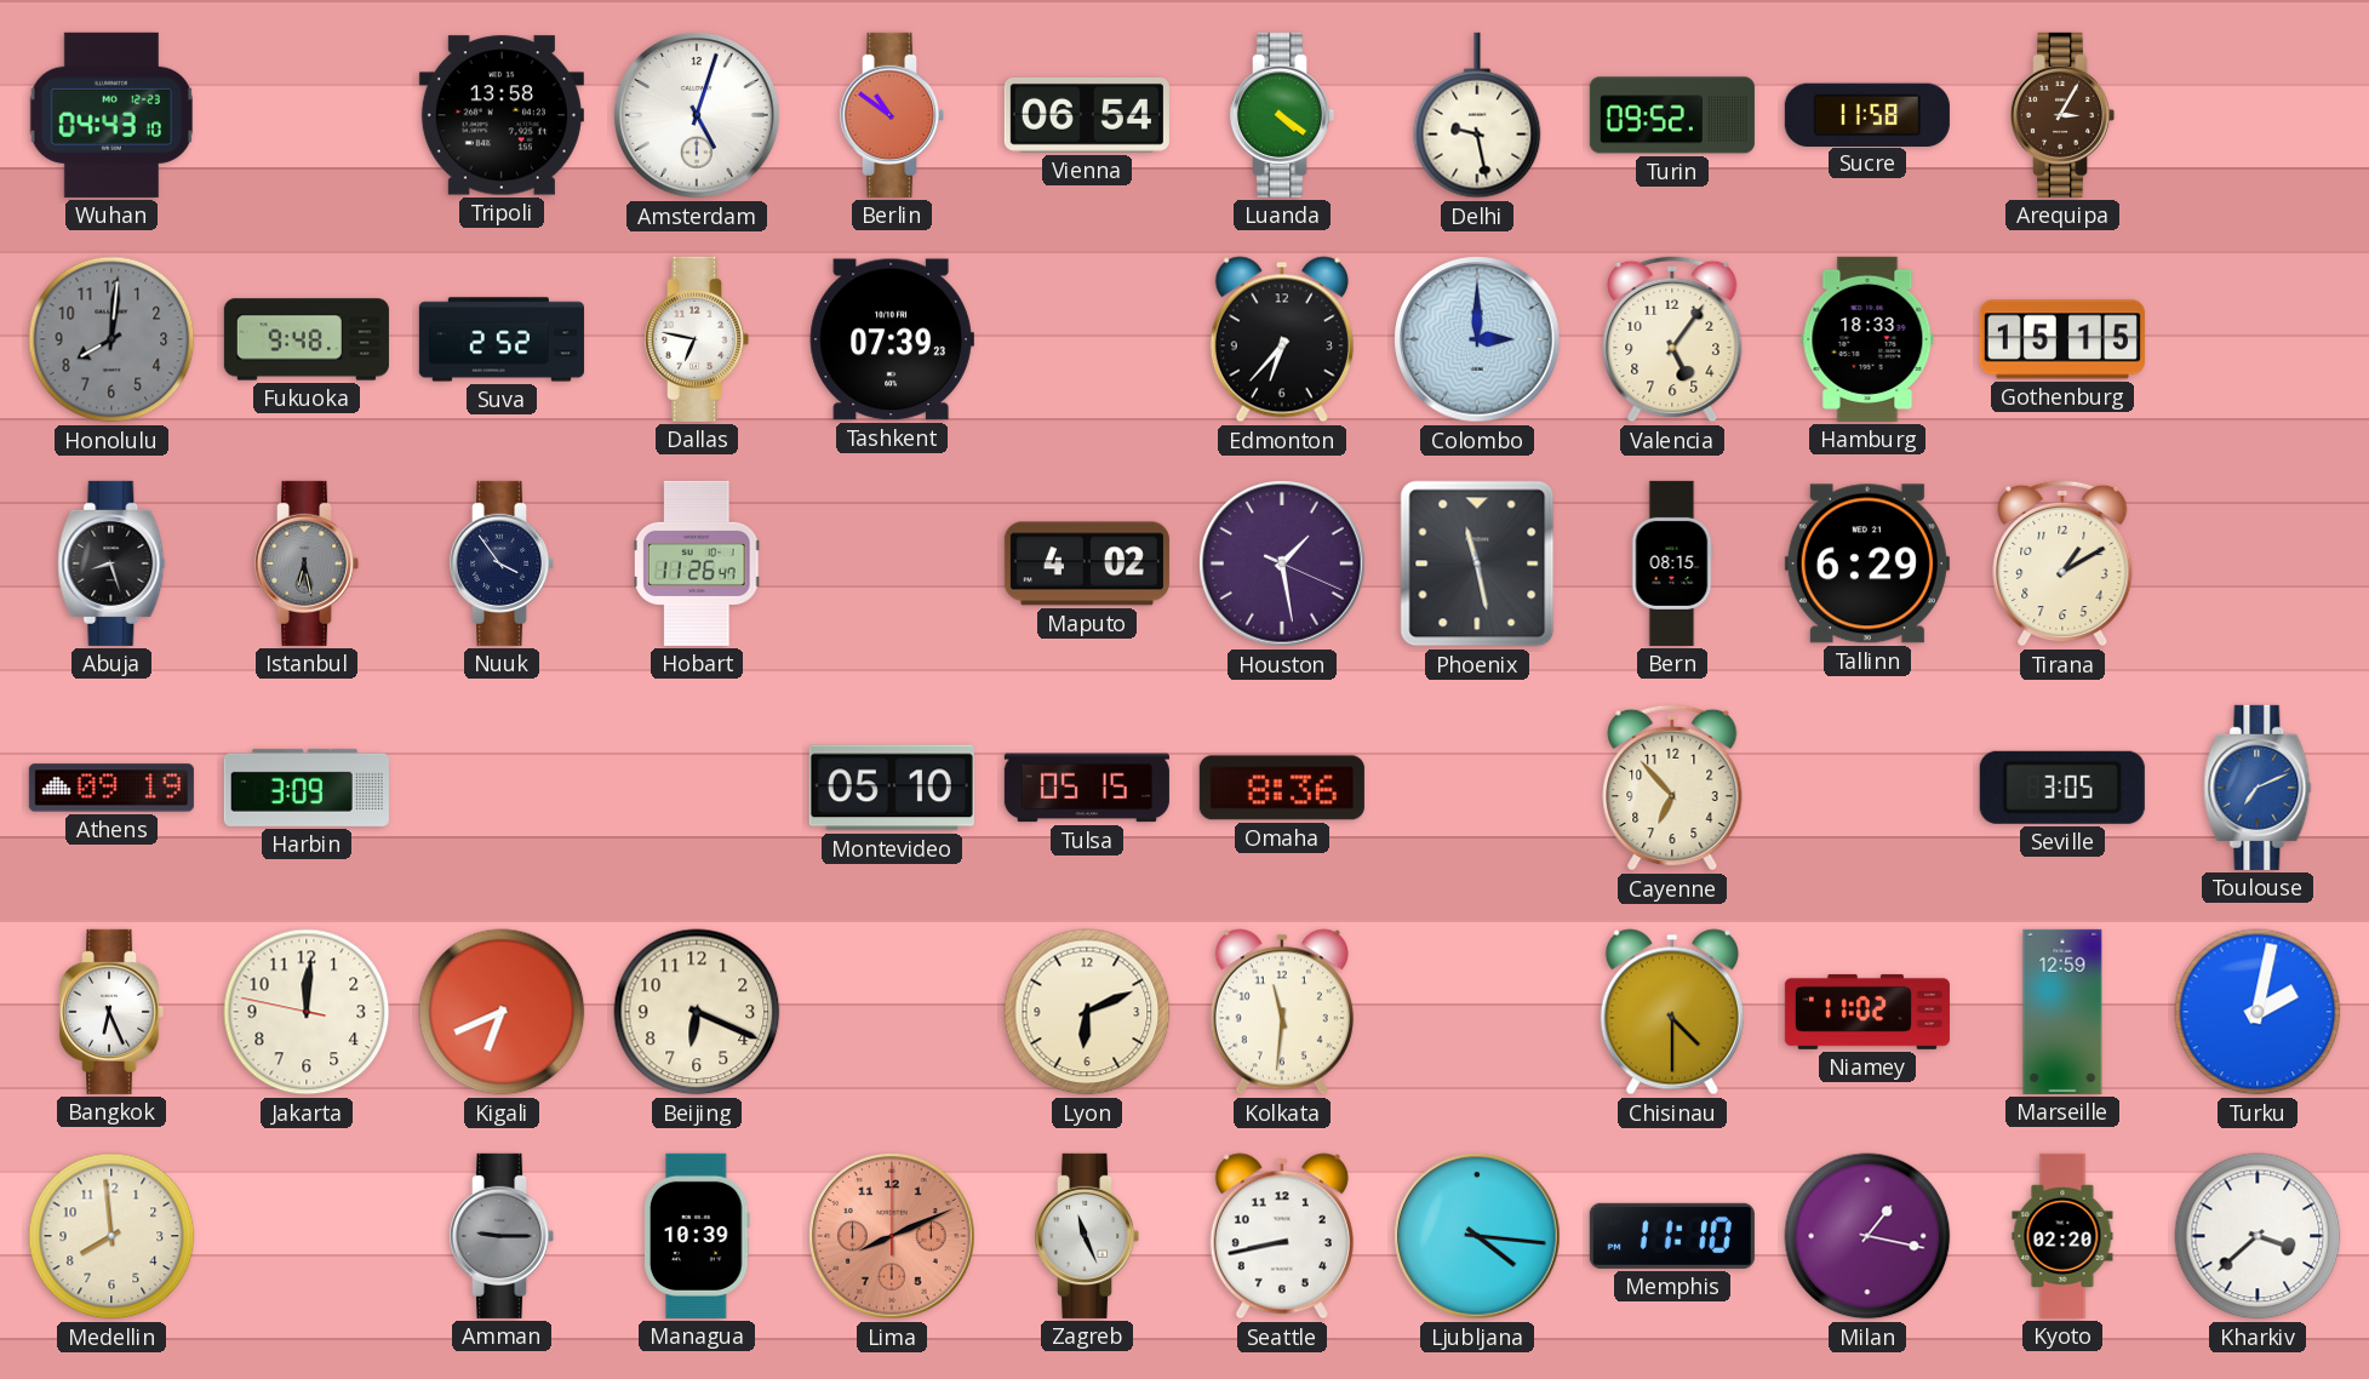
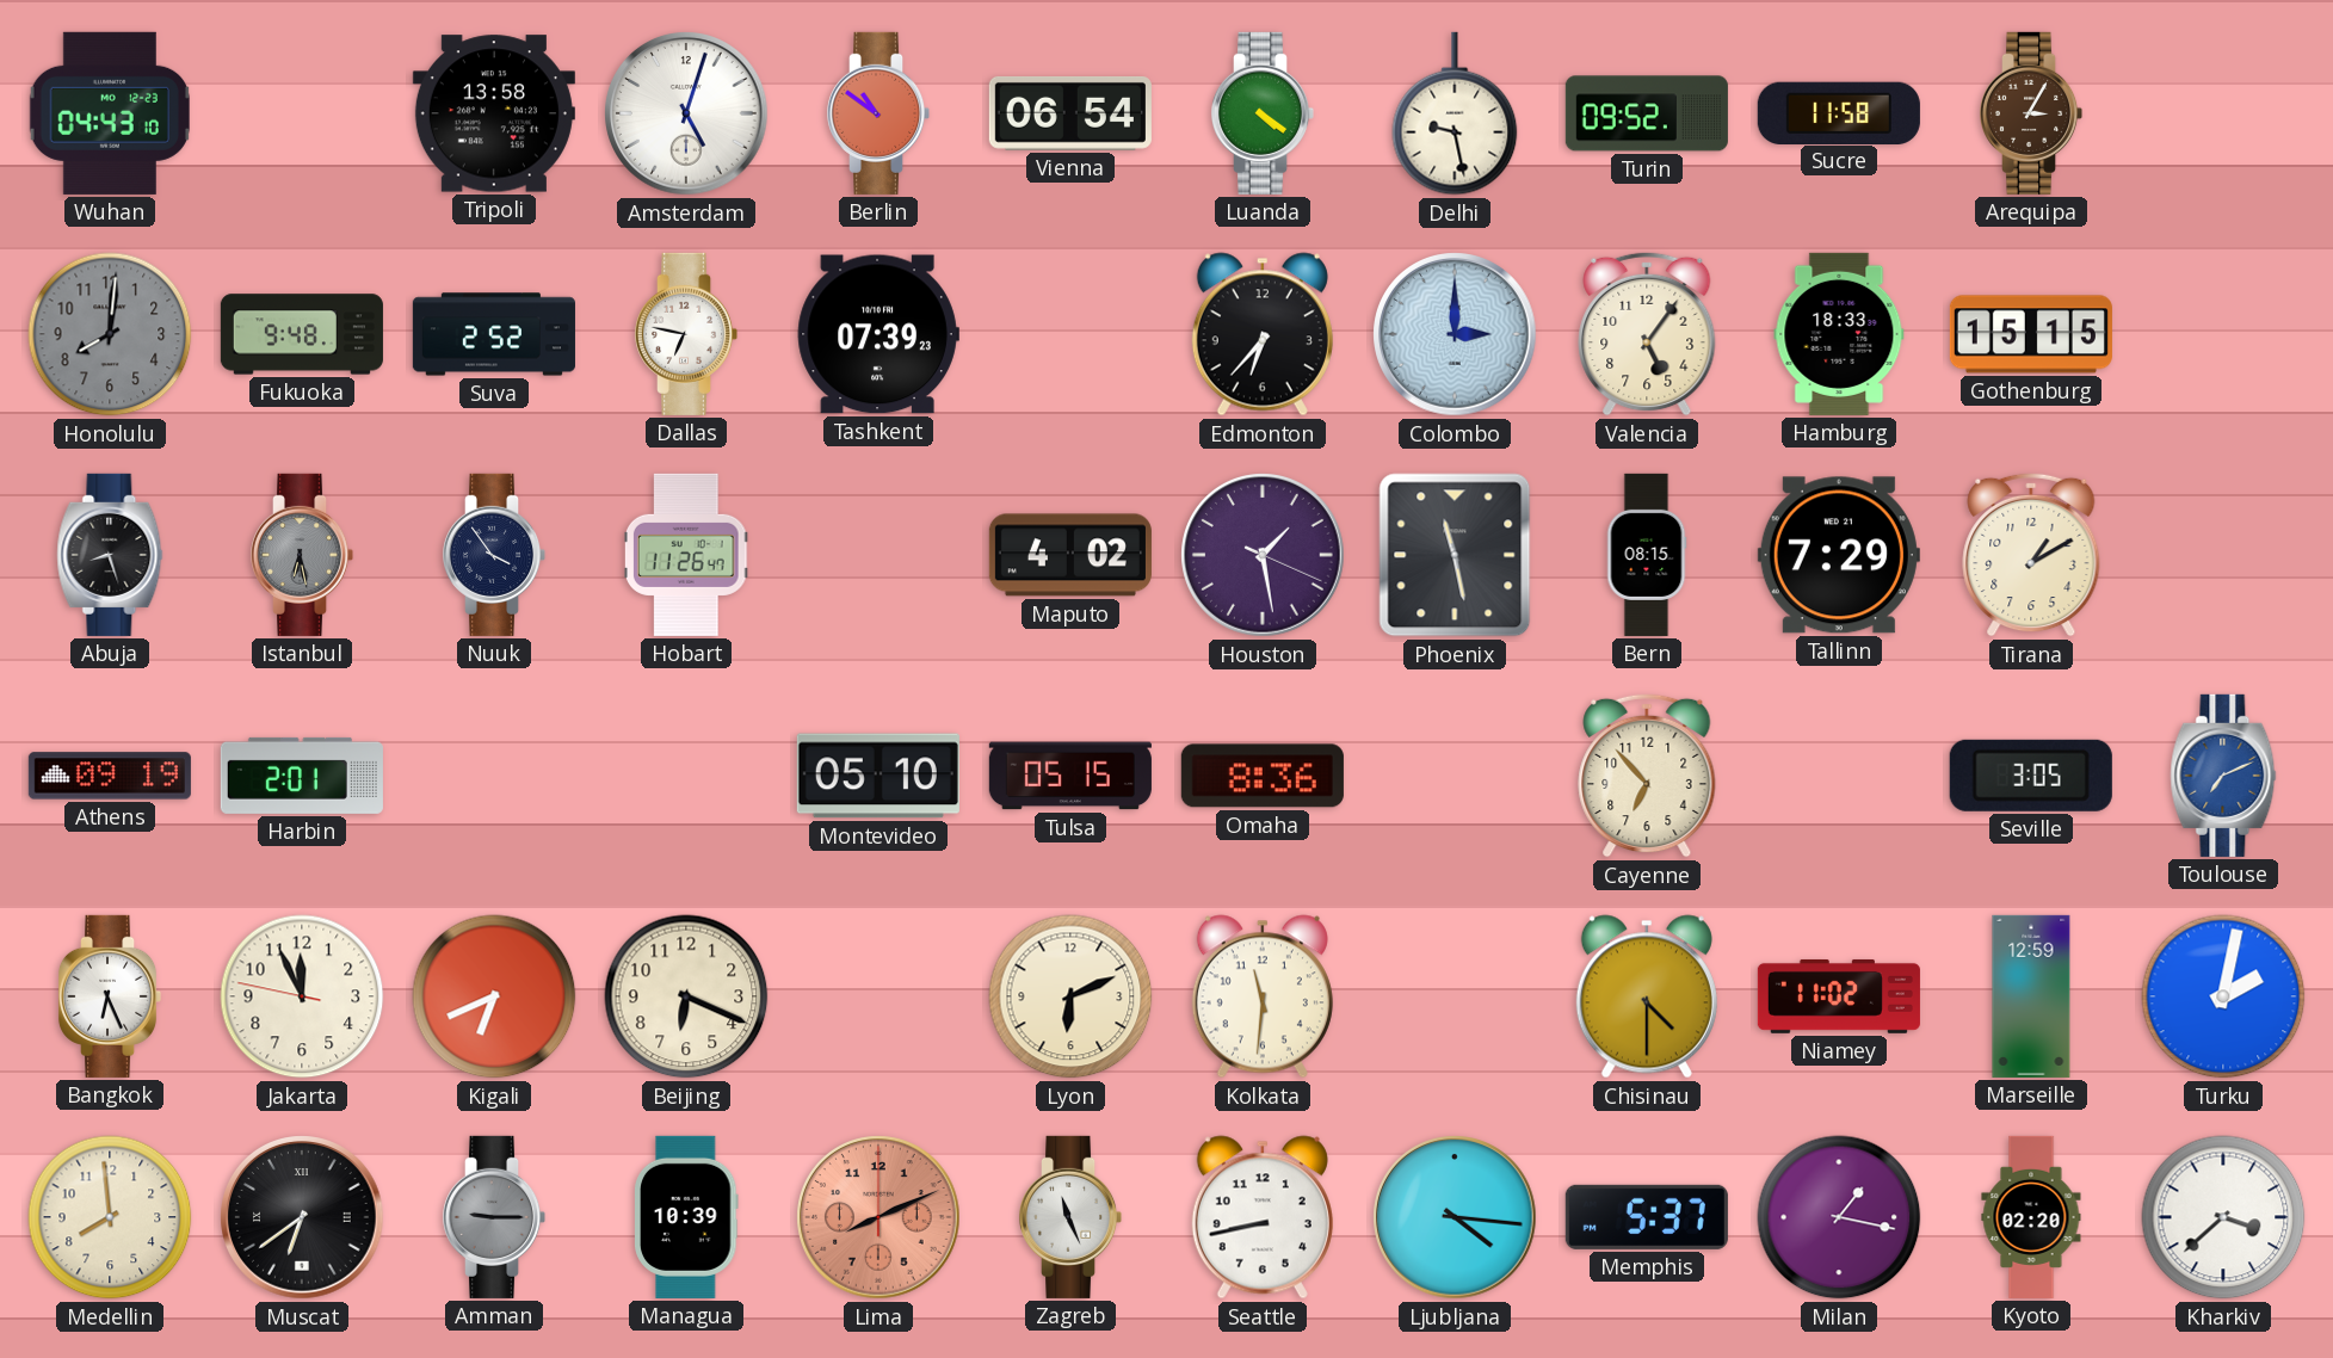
Tallinn: 6:29 -> 7:29 (1839, 555)
Harbin: 3:09 -> 2:01 (302, 776)
Jakarta: 12:00 -> 11:55 (302, 996)
Muscat: none -> 6:39 (302, 1217)
Memphis: 11:10 -> 5:37 (1647, 1217)
